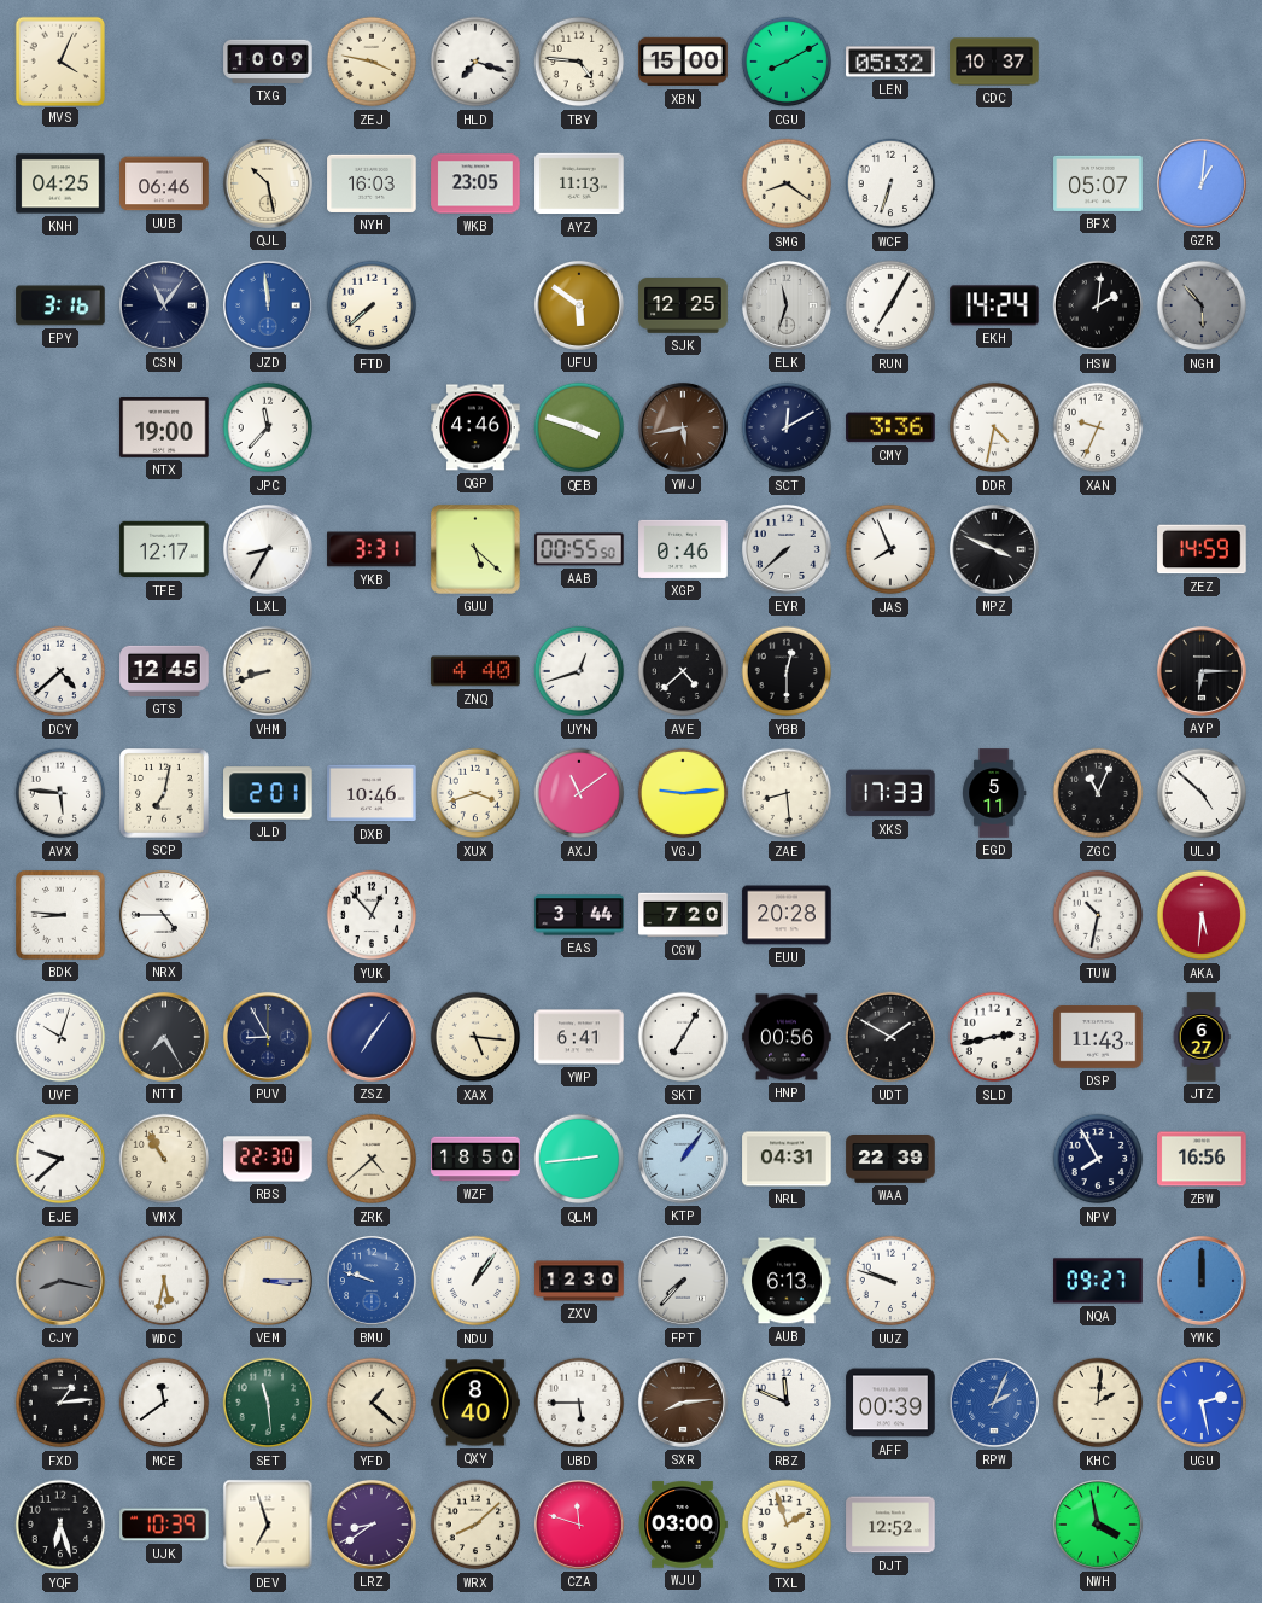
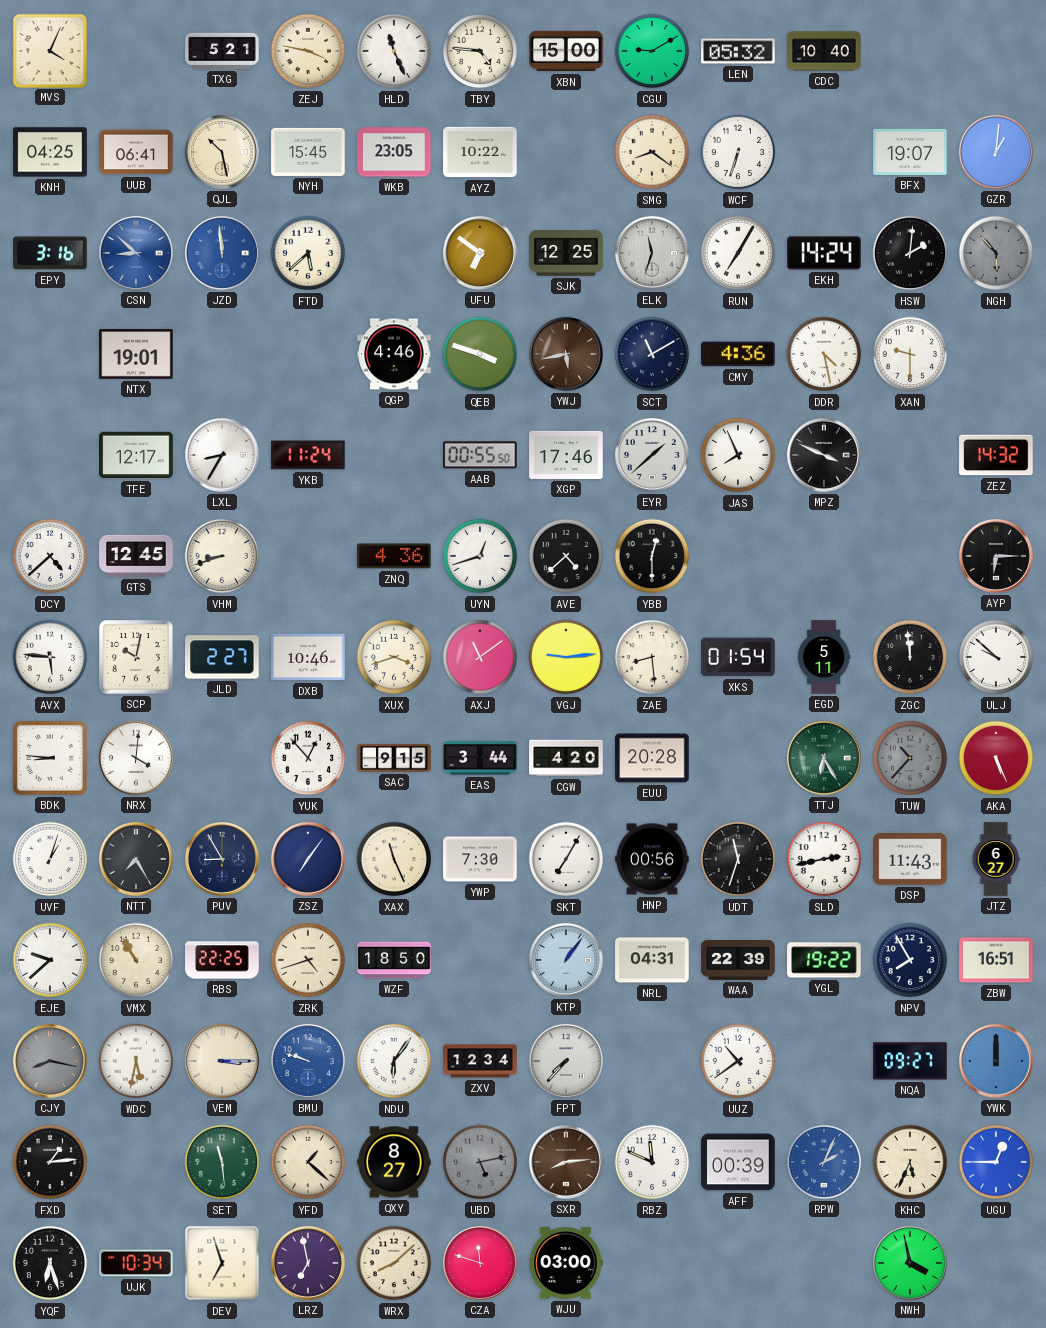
TXG: 10:09 -> 5:21 (222, 51)
HLD: 7:18 -> 11:26 (394, 51)
CGU: 8:10 -> 9:10 (652, 51)
CDC: 10:37 -> 10:40 (824, 51)
UUB: 06:46 -> 06:41 (136, 152)
NYH: 16:03 -> 15:45 (308, 152)
AYZ: 11:13 -> 10:22 (480, 152)
BFX: 05:07 -> 19:07 (910, 152)
CSN: 11:06 -> 8:52 (136, 253)
CSN dial: navy -> blue (136, 253)
FTD: 7:38 -> 5:38 (308, 253)
UFU: 5:51 -> 6:51 (480, 253)
NTX: 19:00 -> 19:01 (136, 355)
JPC: 11:37 -> none (268, 427)
SCT: 12:10 -> 11:10 (652, 354)
CMY: 3:36 -> 4:36 (738, 354)
DDR: 4:32 -> 4:28 (824, 354)
XAN: 9:34 -> 9:30 (910, 354)
YKB: 3:31 -> 11:24 (308, 455)
GUU: 5:22 -> none (475, 549)
XGP: 0:46 -> 17:46 (566, 455)
EYR: 7:38 -> 1:38 (652, 455)
ZEZ: 14:59 -> 14:32 (996, 455)
ZNQ: 4:40 -> 4:36 (394, 556)
SCP: 7:02 -> 10:02 (137, 658)
JLD: 2:01 -> 2:27 (222, 657)
XKS: 17:33 -> 01:54 (738, 657)
ZGC: 11:04 -> 11:59 (910, 657)
ULJ: 4:52 -> 9:52 (996, 657)
NRX: 4:45 -> 4:01 (136, 758)
SAC: none -> 9:15 (394, 758)
CGW: 7:20 -> 4:20 (566, 758)
TTJ: none -> 6:25 (824, 758)
TUW: 10:32 -> 10:37 (910, 758)
TUW dial: white -> grey (910, 758)
AKA: 5:31 -> 5:26 (996, 758)
UVF: 10:03 -> 1:03 (50, 859)
XAX: 5:16 -> 11:26 (394, 859)
YWP: 6:41 -> 7:30 (480, 859)
UDT: 1:50 -> 11:33 (738, 859)
RBS: 22:30 -> 22:25 (222, 960)
ZRK: 4:38 -> 4:42 (308, 960)
QLM: 2:44 -> none (579, 1159)
YGL: none -> 19:22 (824, 960)
ZBW: 16:56 -> 16:51 (996, 960)
NDU: 1:06 -> 6:06 (394, 1061)
ZXV: 12:30 -> 12:34 (480, 1061)
AUB: 6:13 -> none (787, 1281)
UUZ: 9:48 -> 10:39 (738, 1061)
MCE: 11:39 -> none (164, 1403)
QXY: 8:40 -> 8:27 (394, 1162)
UBD: 5:45 -> 5:13 (480, 1162)
UBD dial: white -> grey (480, 1162)
KHC: 2:01 -> 5:34 (910, 1162)
UGU: 2:28 -> 12:45 (996, 1162)
UJK: 10:39 -> 10:34 (136, 1263)
LRZ: 8:39 -> 6:58 (308, 1263)
TXL: 1:57 -> none (787, 1525)
DJT: 12:52 -> none (890, 1525)
